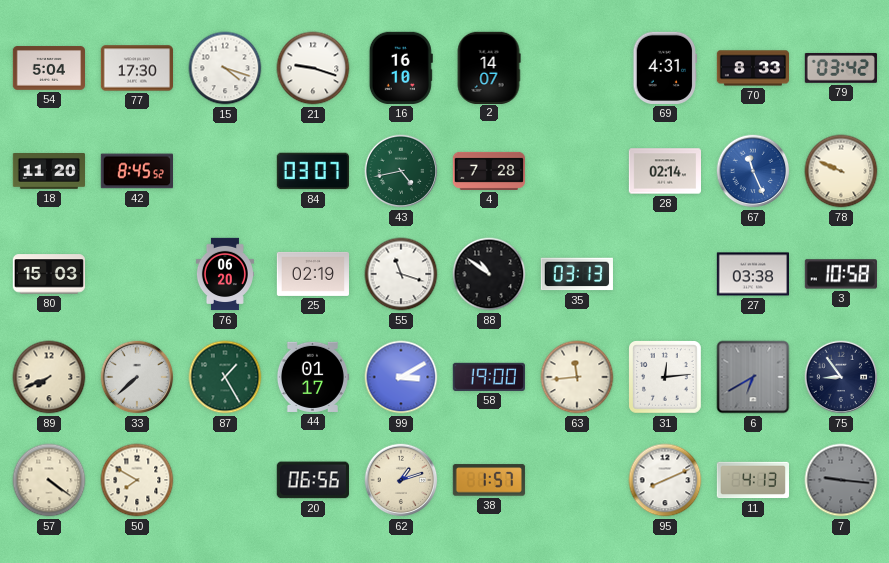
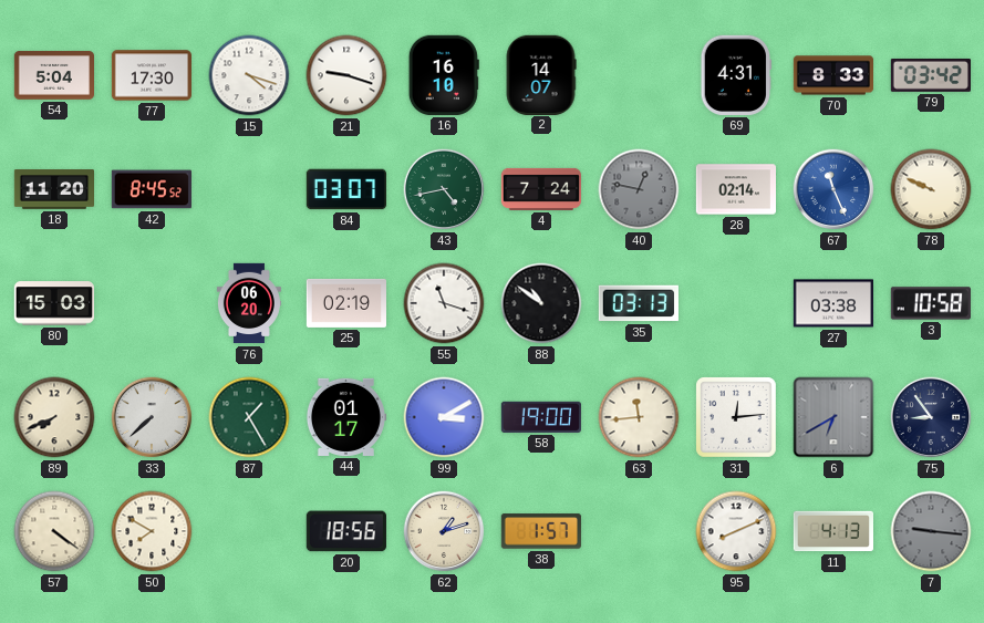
4: 7:28 -> 7:24 (540, 189)
40: none -> 12:47 (639, 189)
20: 06:56 -> 18:56 (346, 531)
